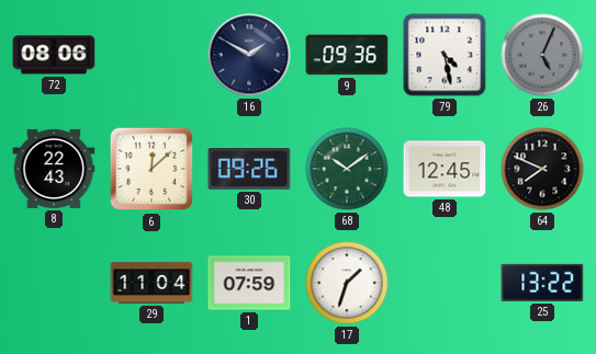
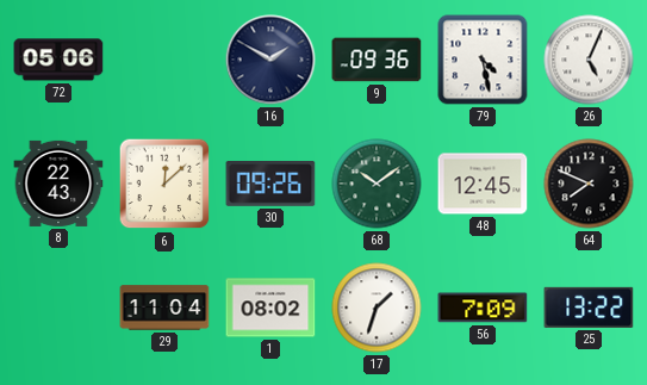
72: 08:06 -> 05:06 (58, 60)
26 dial: grey -> white (589, 60)
1: 07:59 -> 08:02 (270, 308)
56: none -> 7:09 (483, 308)
